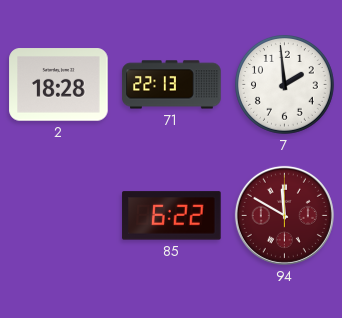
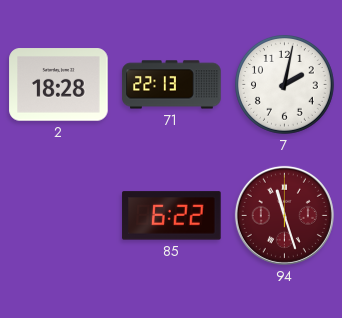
7: 1:59 -> 2:02 (285, 85)
94: 11:50 -> 11:27 (284, 215)
